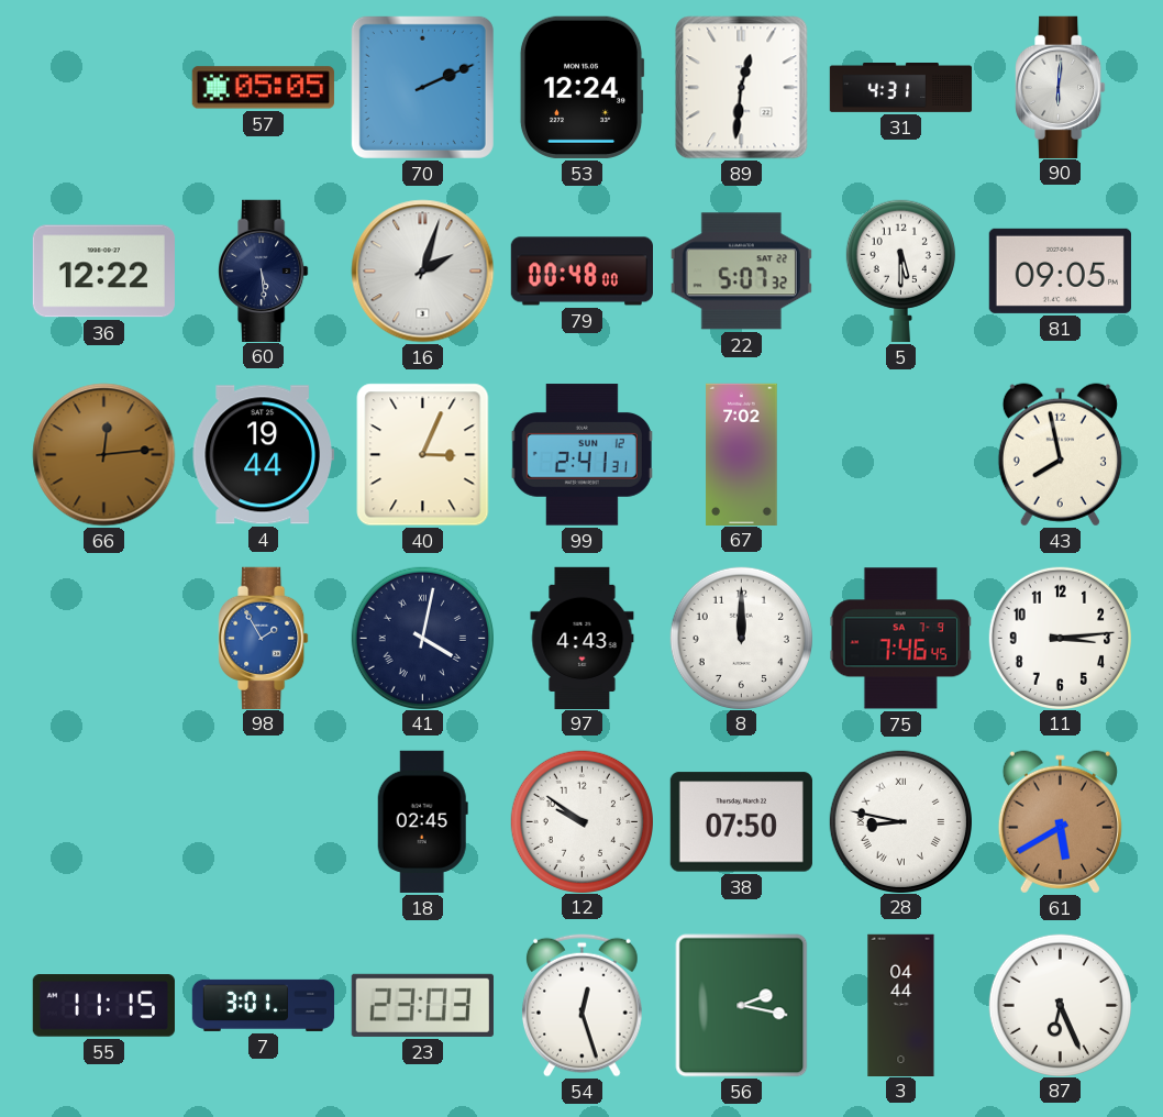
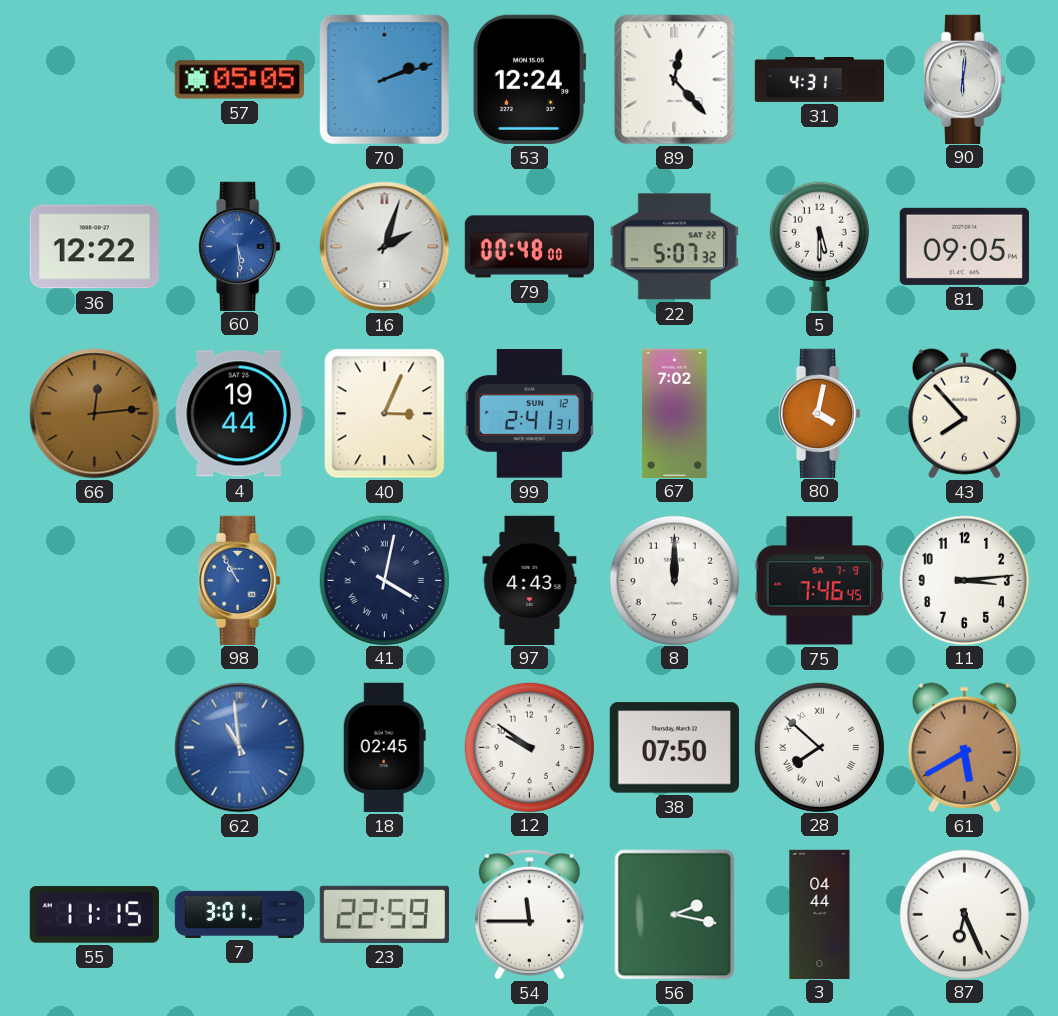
70: 2:11 -> 2:12 (384, 79)
89: 12:31 -> 12:23 (675, 80)
60 dial: navy -> blue (240, 246)
80: none -> 4:02 (820, 413)
43: 7:58 -> 7:53 (964, 414)
98: 1:55 -> 10:55 (240, 580)
62: none -> 10:59 (240, 748)
28: 8:47 -> 7:52 (819, 747)
23: 23:03 -> 22:59 (384, 914)
54: 12:27 -> 11:45 (529, 914)
